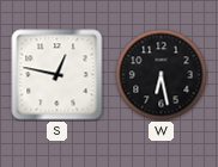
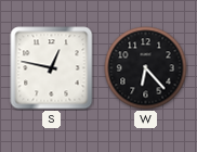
W: 6:28 -> 6:23 (146, 68)
